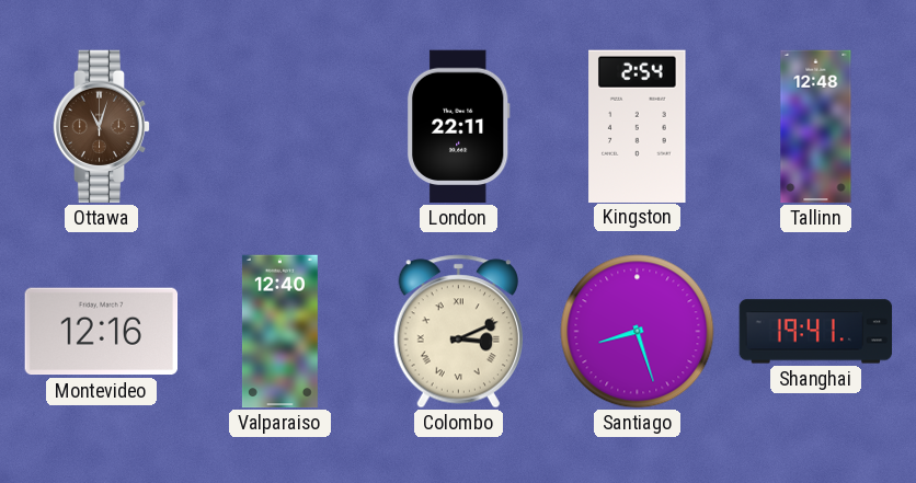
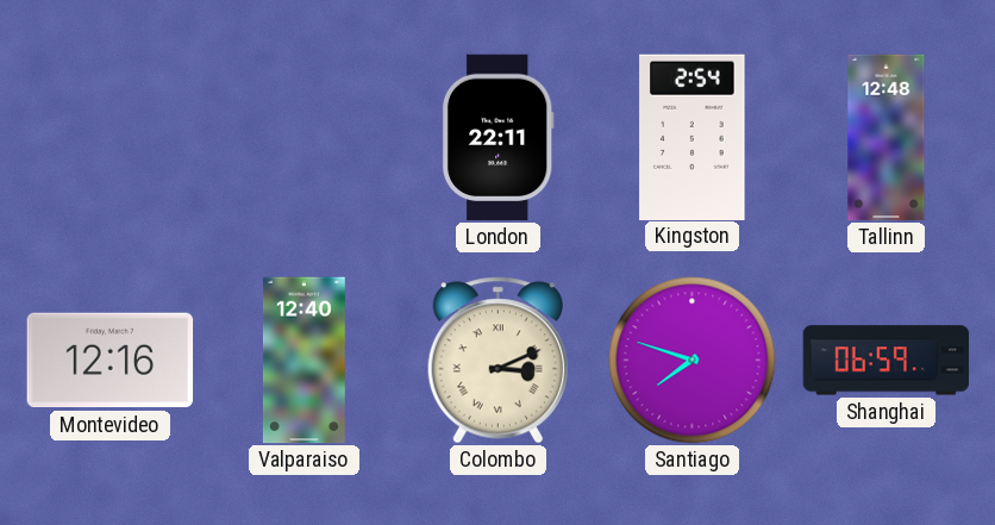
Ottawa: 11:03 -> none (102, 127)
Santiago: 8:27 -> 7:48 (693, 361)
Shanghai: 19:41 -> 06:59 (887, 361)
